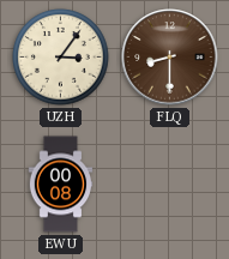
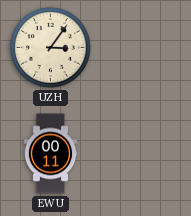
FLQ: 8:30 -> none (170, 58)
EWU: 00:08 -> 00:11 (51, 154)
